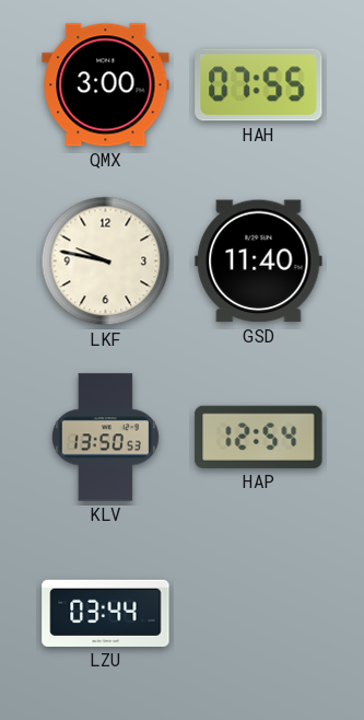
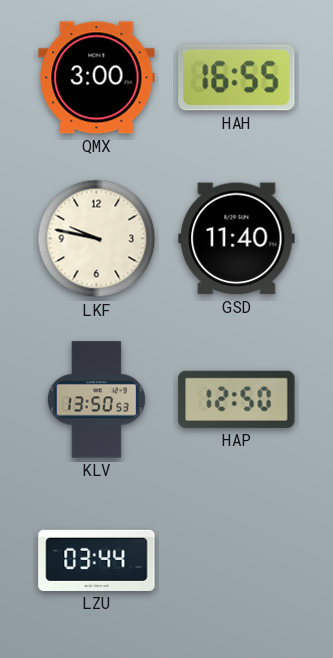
HAH: 07:55 -> 16:55 (237, 78)
HAP: 12:54 -> 12:50 (237, 399)
